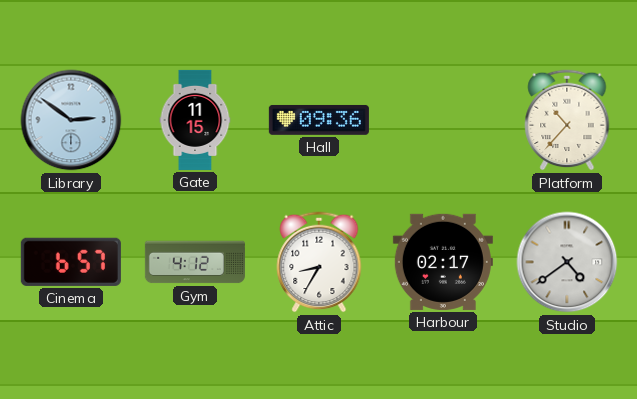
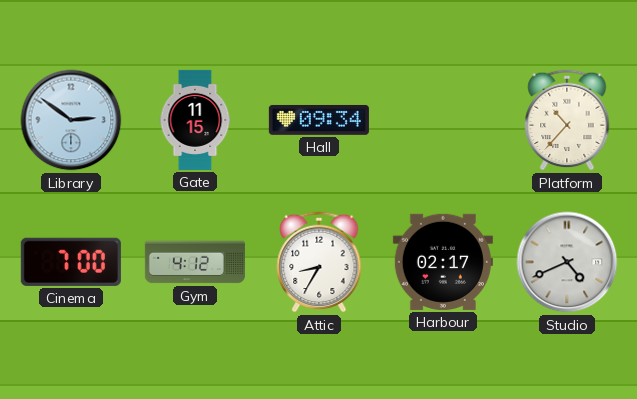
Hall: 09:36 -> 09:34 (319, 120)
Cinema: 6:57 -> 7:00 (71, 262)
Studio: 4:39 -> 4:41 (567, 262)
